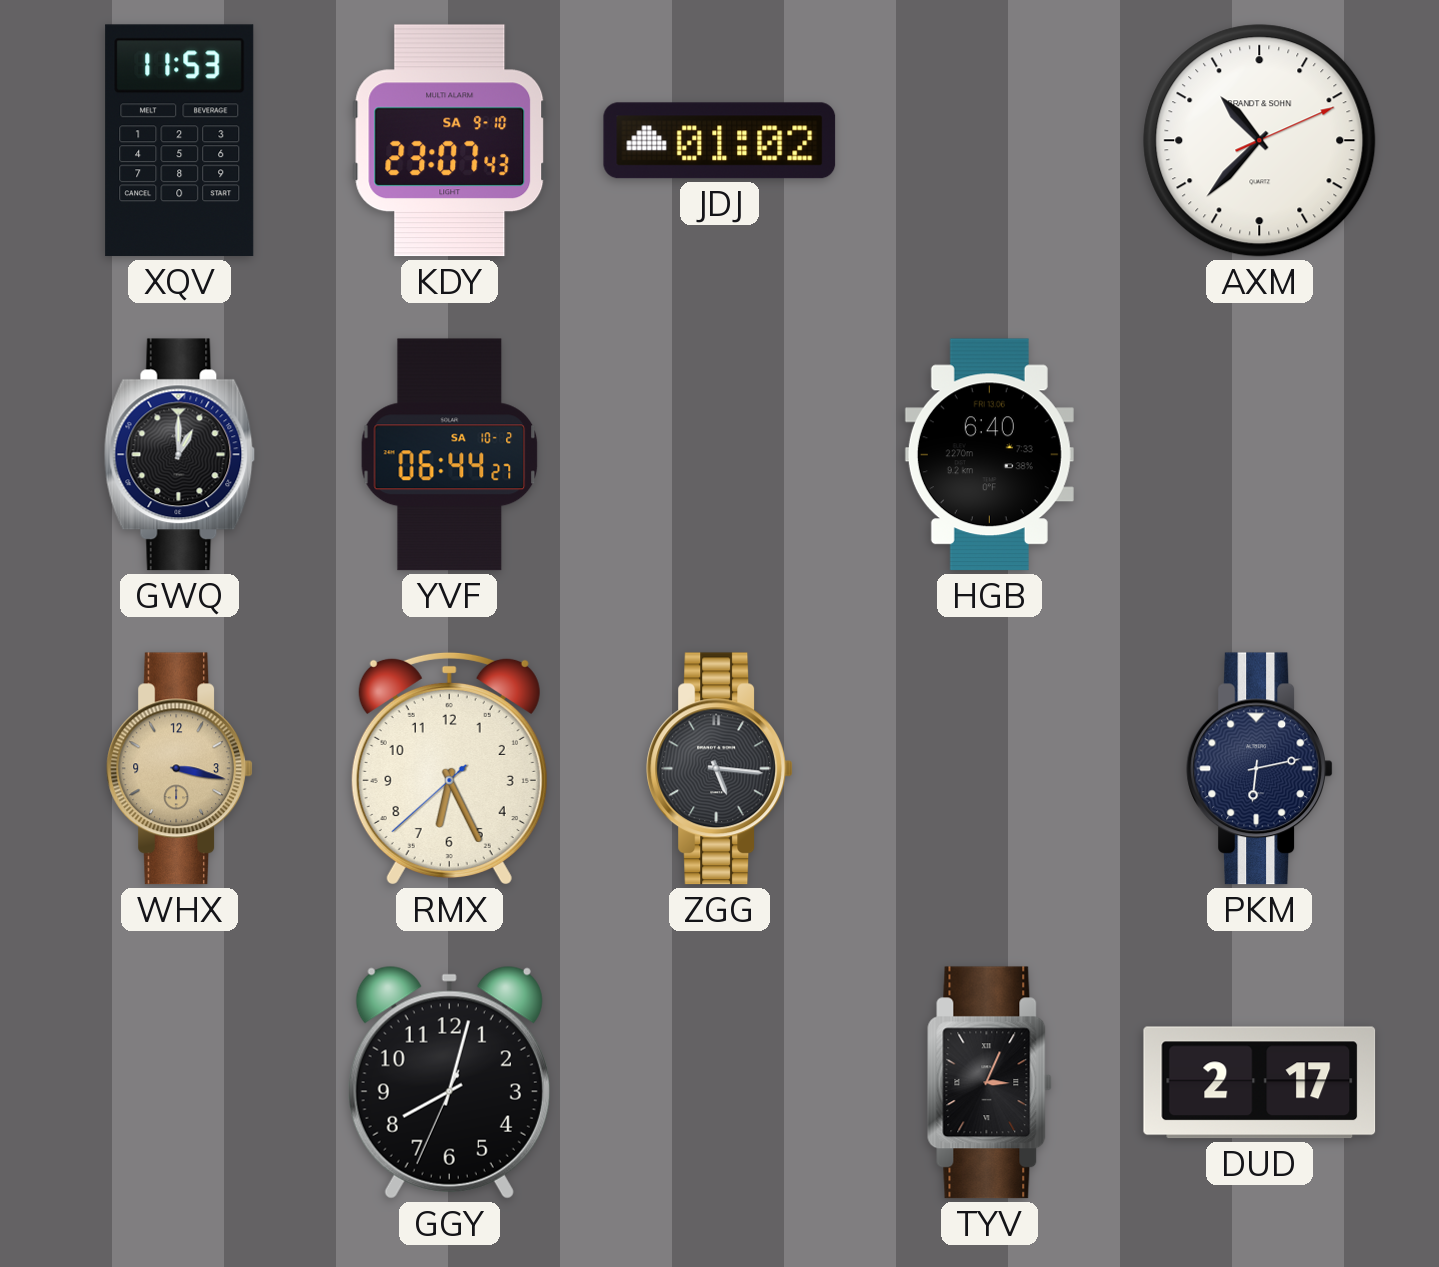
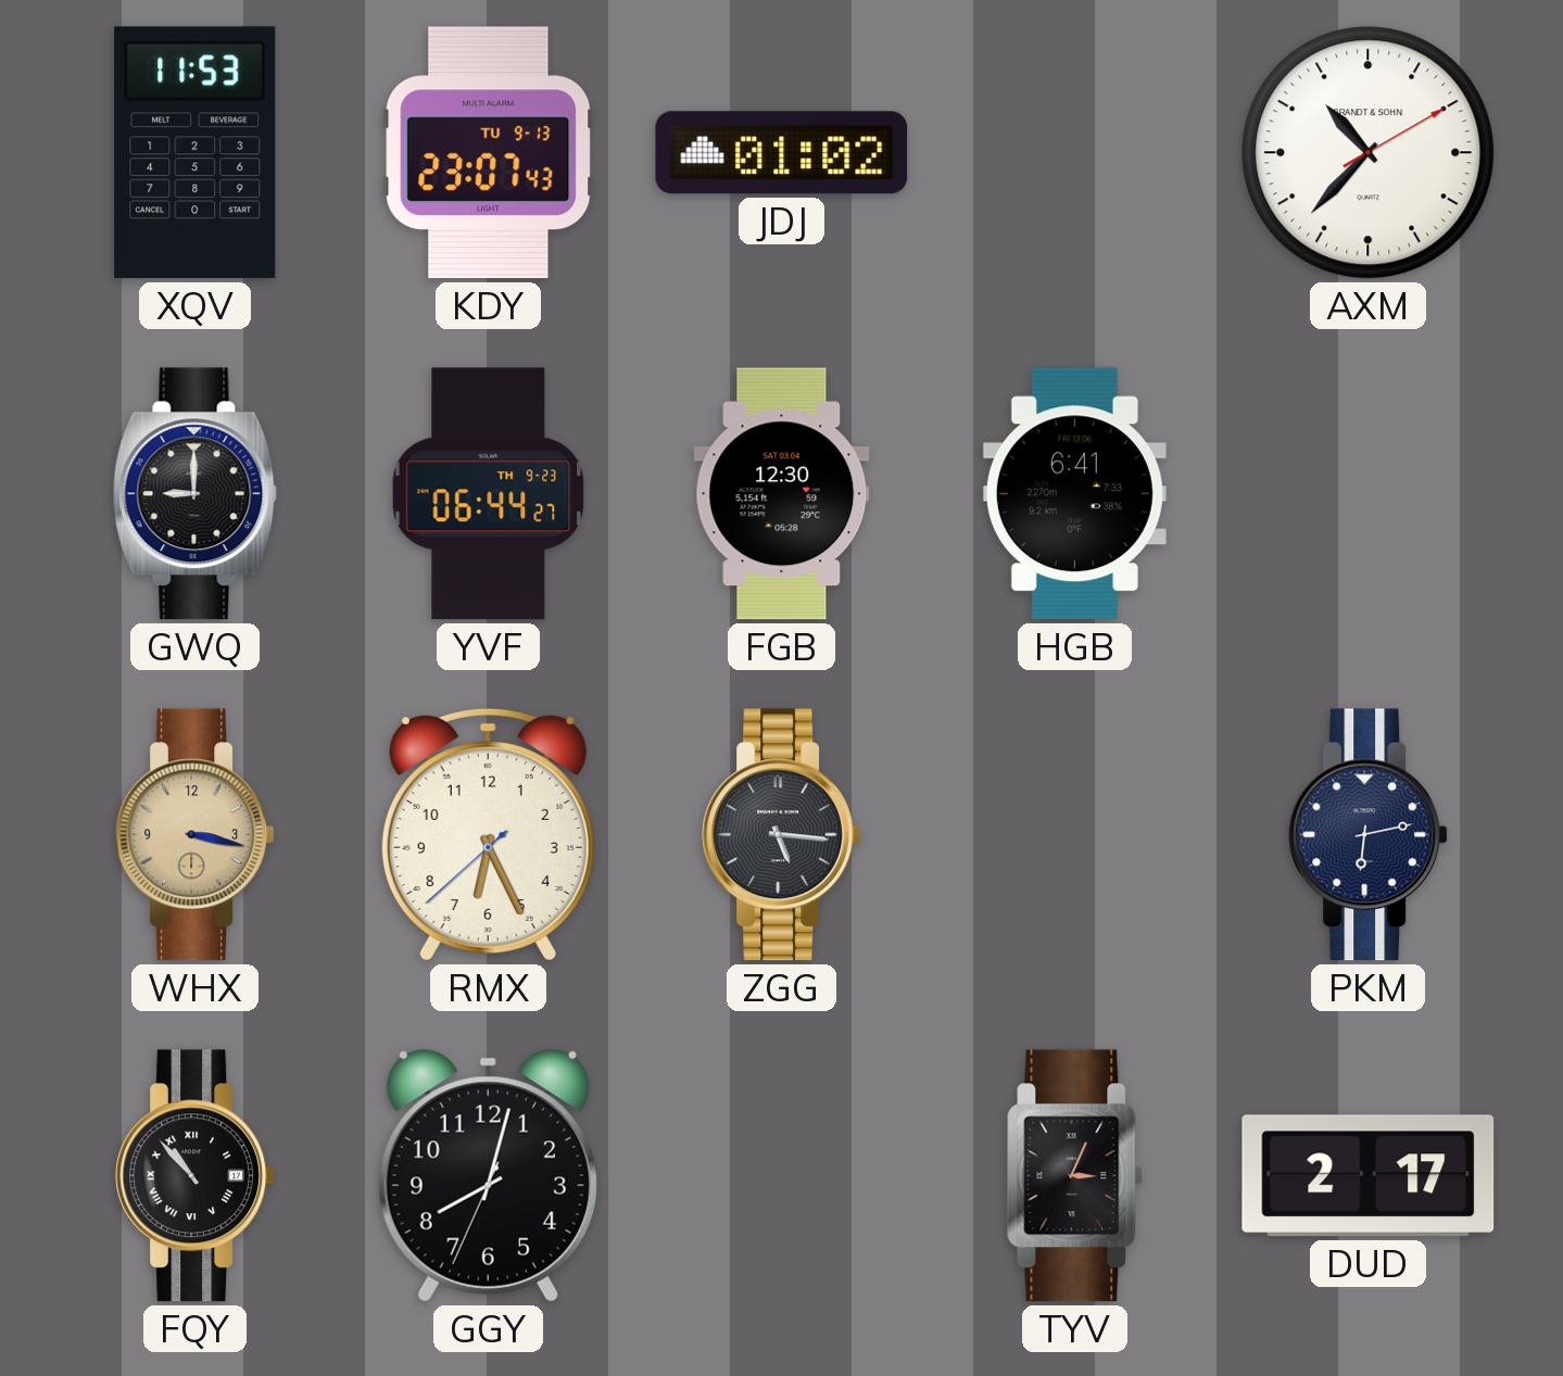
KDY date: SA 9-10 -> TU 9-13 (489, 153)
AXM: 10:37:11 -> 10:37:10 (1369, 153)
GWQ: 1:00 -> 9:00 (196, 494)
YVF date: SA 10-2 -> TH 9-23 (489, 494)
FGB: none -> 12:30 (782, 494)
HGB: 6:40 -> 6:41 (1074, 494)
FQY: none -> 10:53 (194, 1176)
